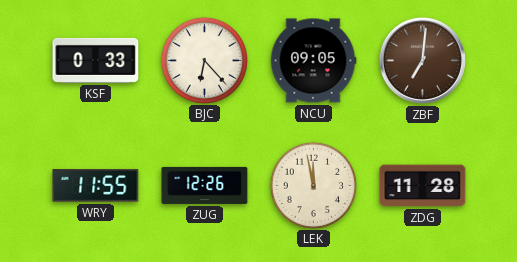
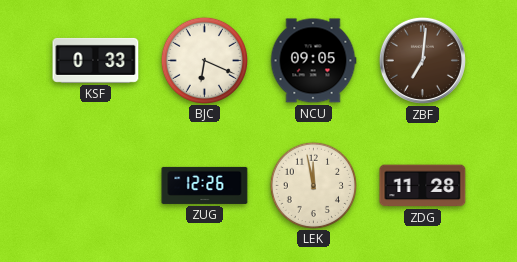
BJC: 6:23 -> 6:19 (204, 60)
WRY: 11:55 -> none (96, 186)
